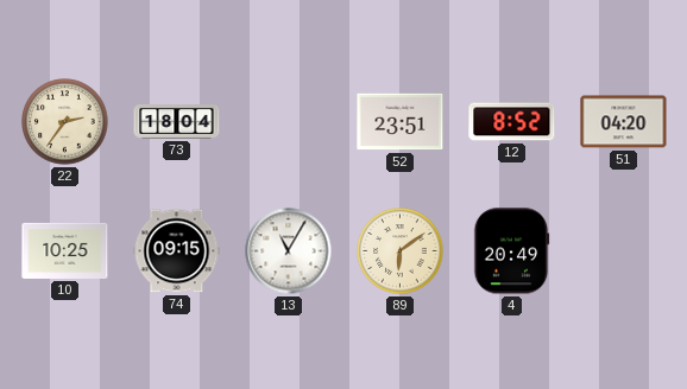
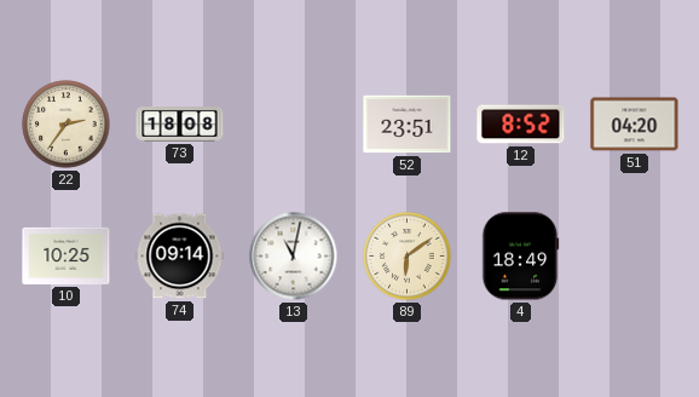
73: 18:04 -> 18:08 (180, 125)
74: 09:15 -> 09:14 (180, 257)
13: 11:05 -> 11:02 (294, 257)
4: 20:49 -> 18:49 (520, 257)
